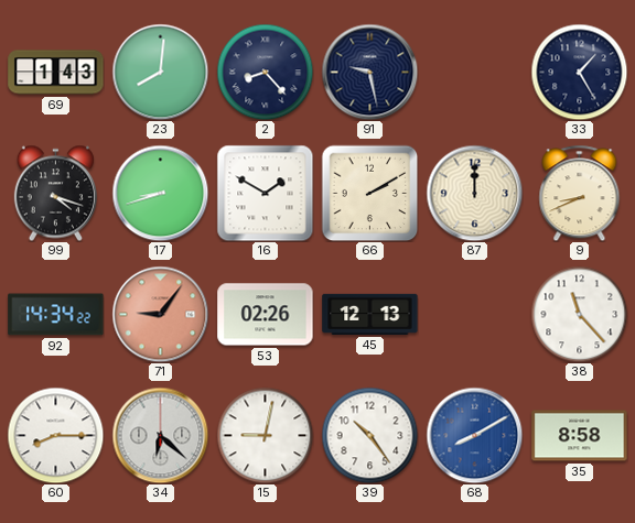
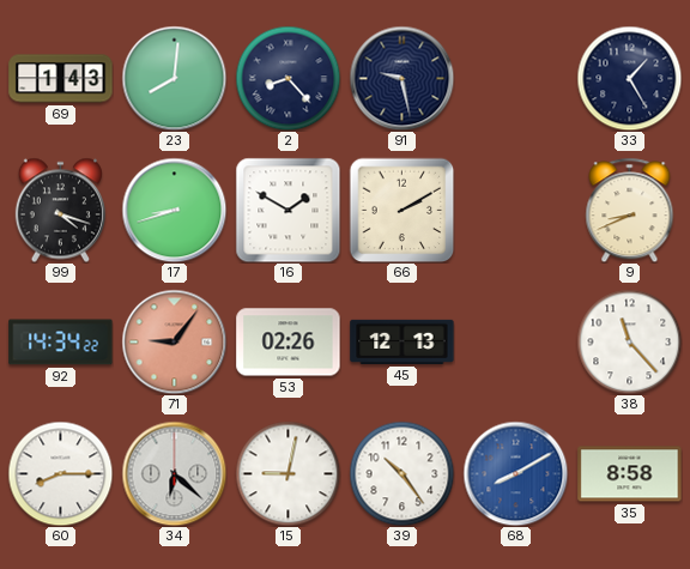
87: 12:00 -> none (474, 193)
